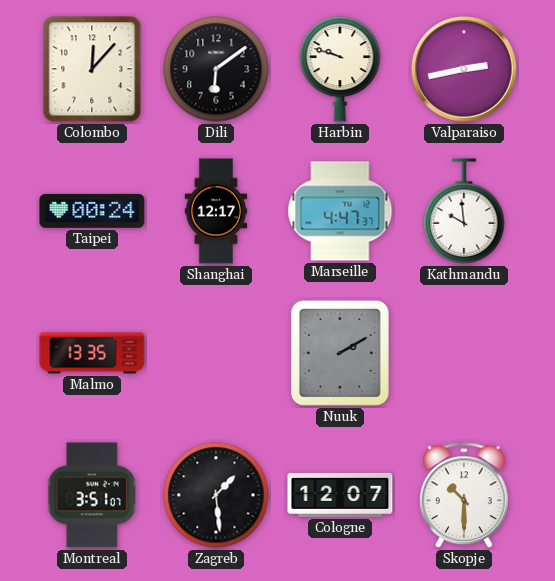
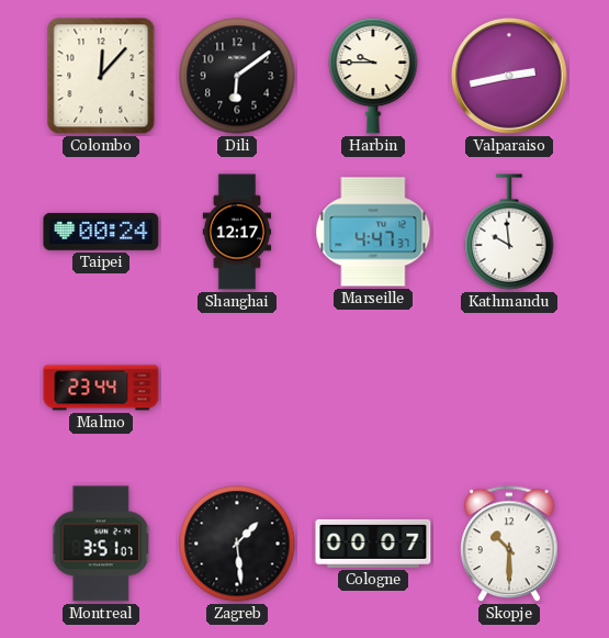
Harbin: 9:48 -> 9:45 (373, 76)
Malmo: 13:35 -> 23:44 (101, 388)
Nuuk: 2:10 -> none (340, 353)
Cologne: 12:07 -> 00:07 (373, 544)
